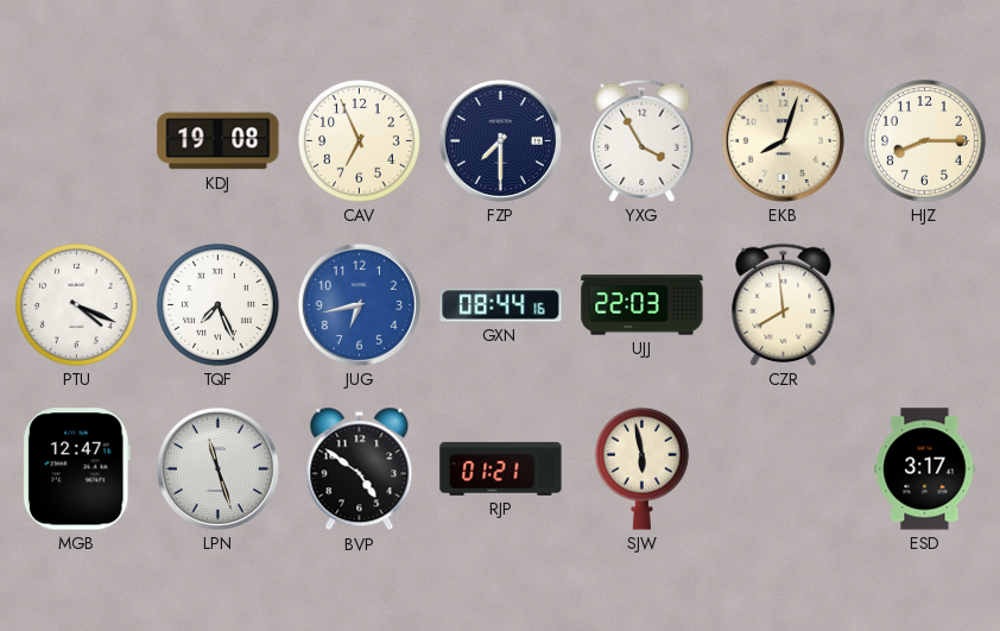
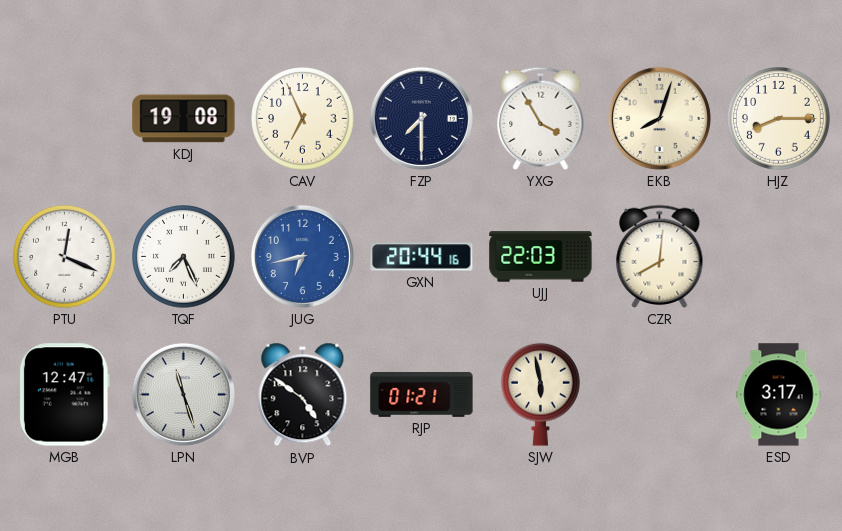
PTU: 4:19 -> 12:19 (65, 257)
GXN: 08:44 -> 20:44 (422, 257)
CZR: 7:59 -> 8:01 (660, 256)
